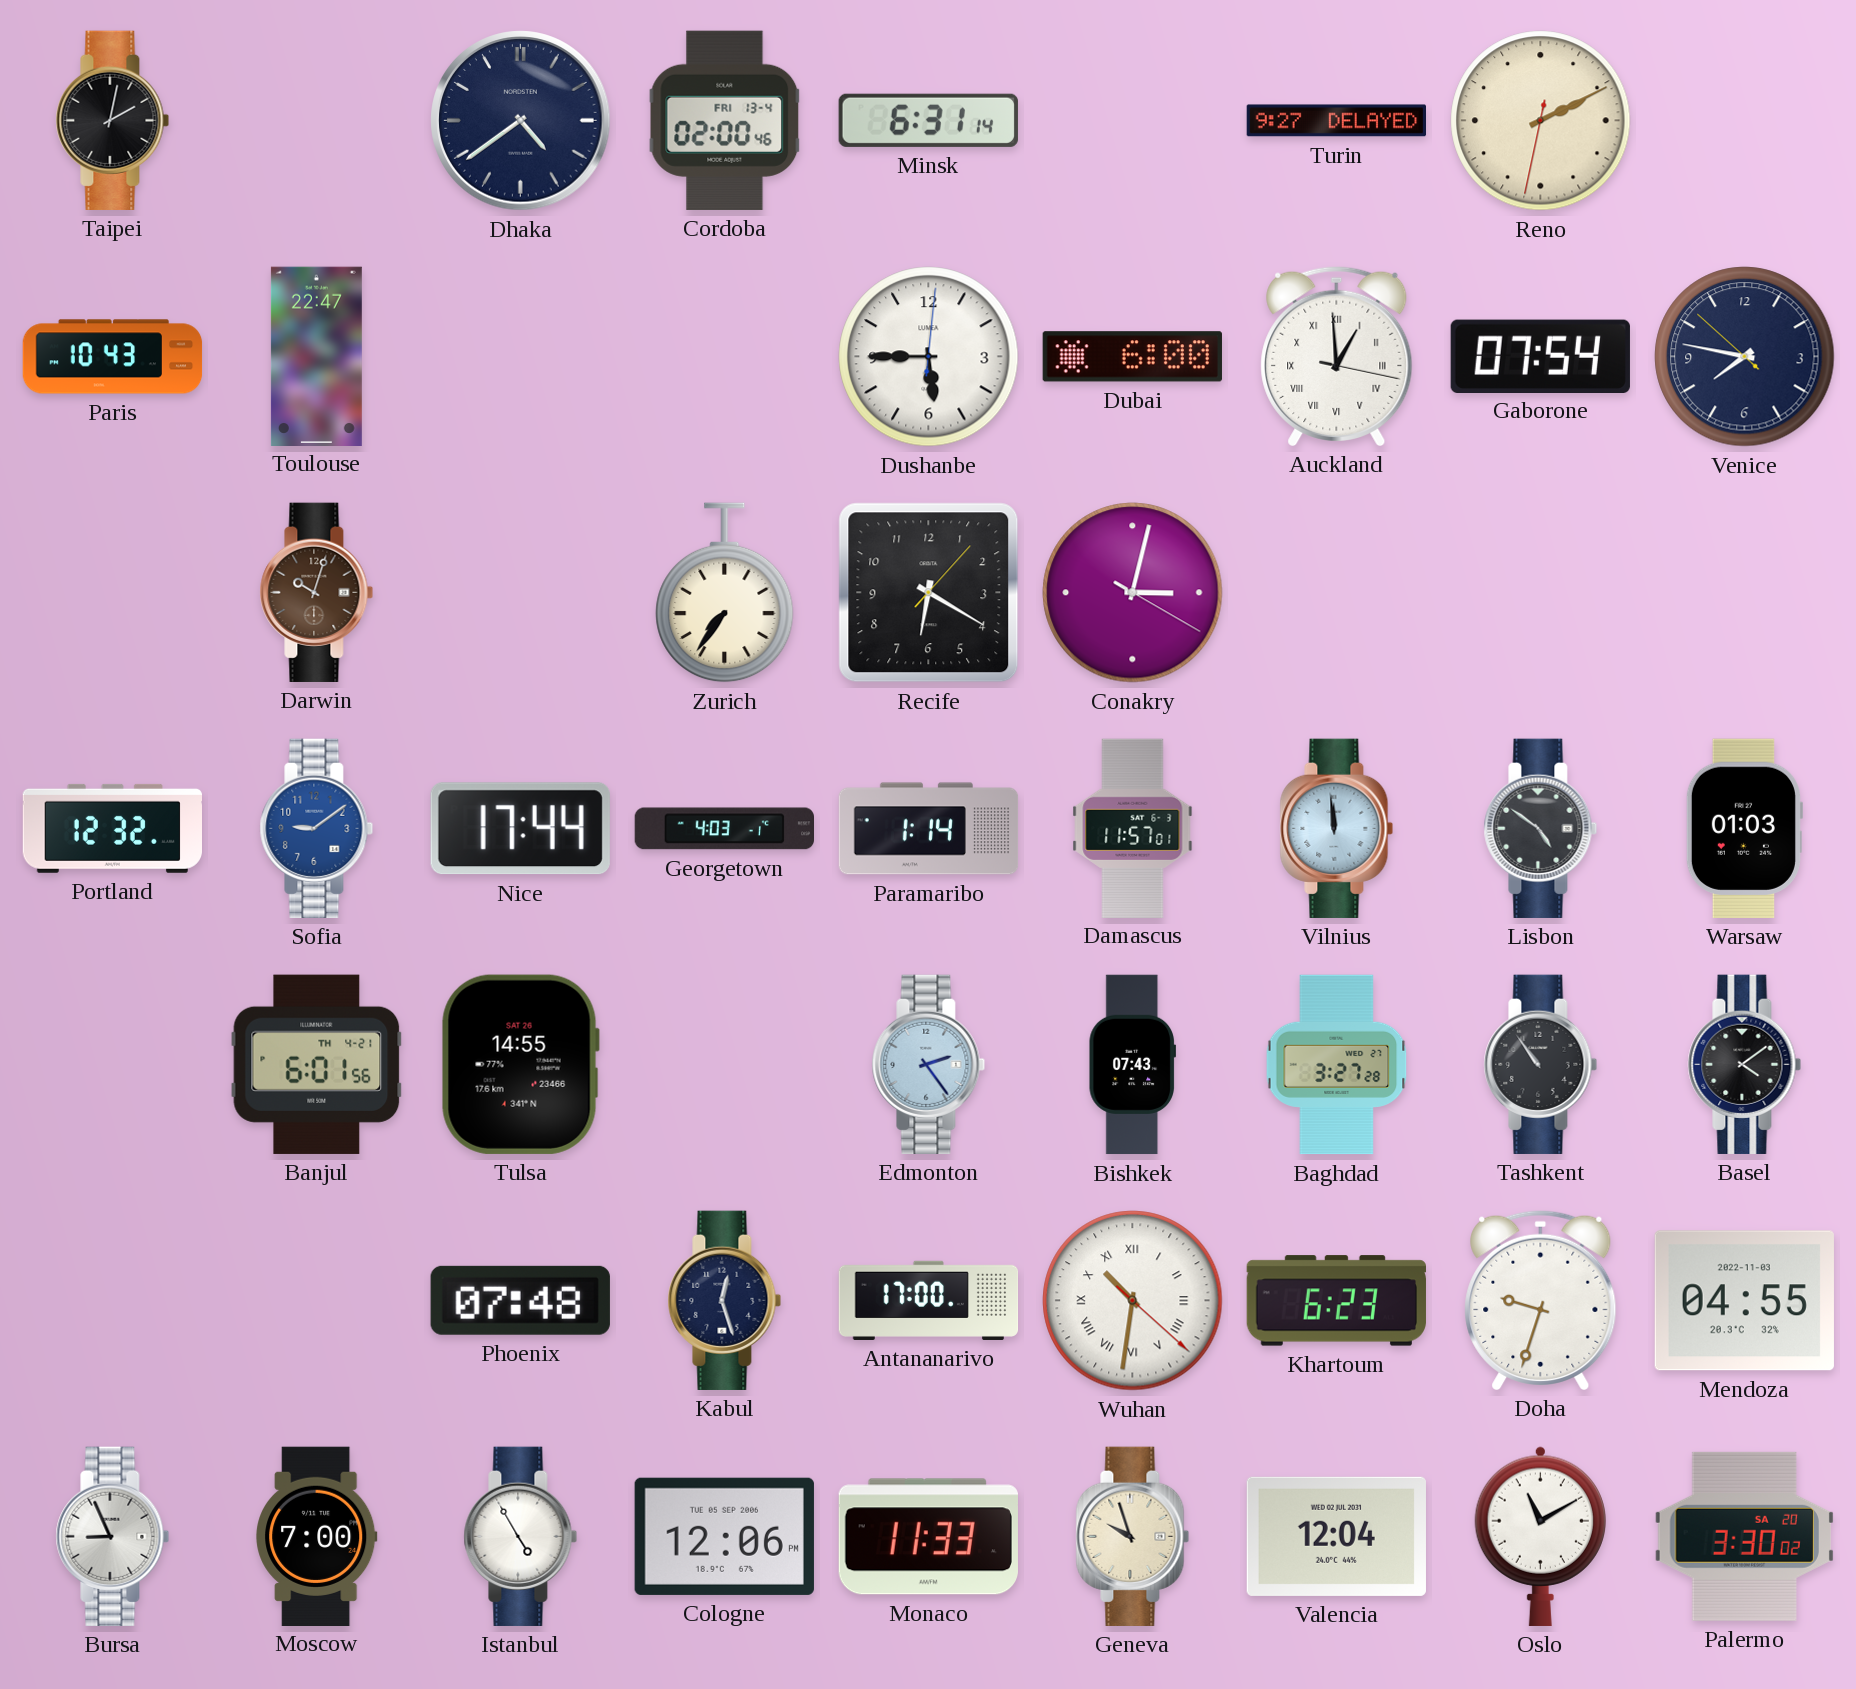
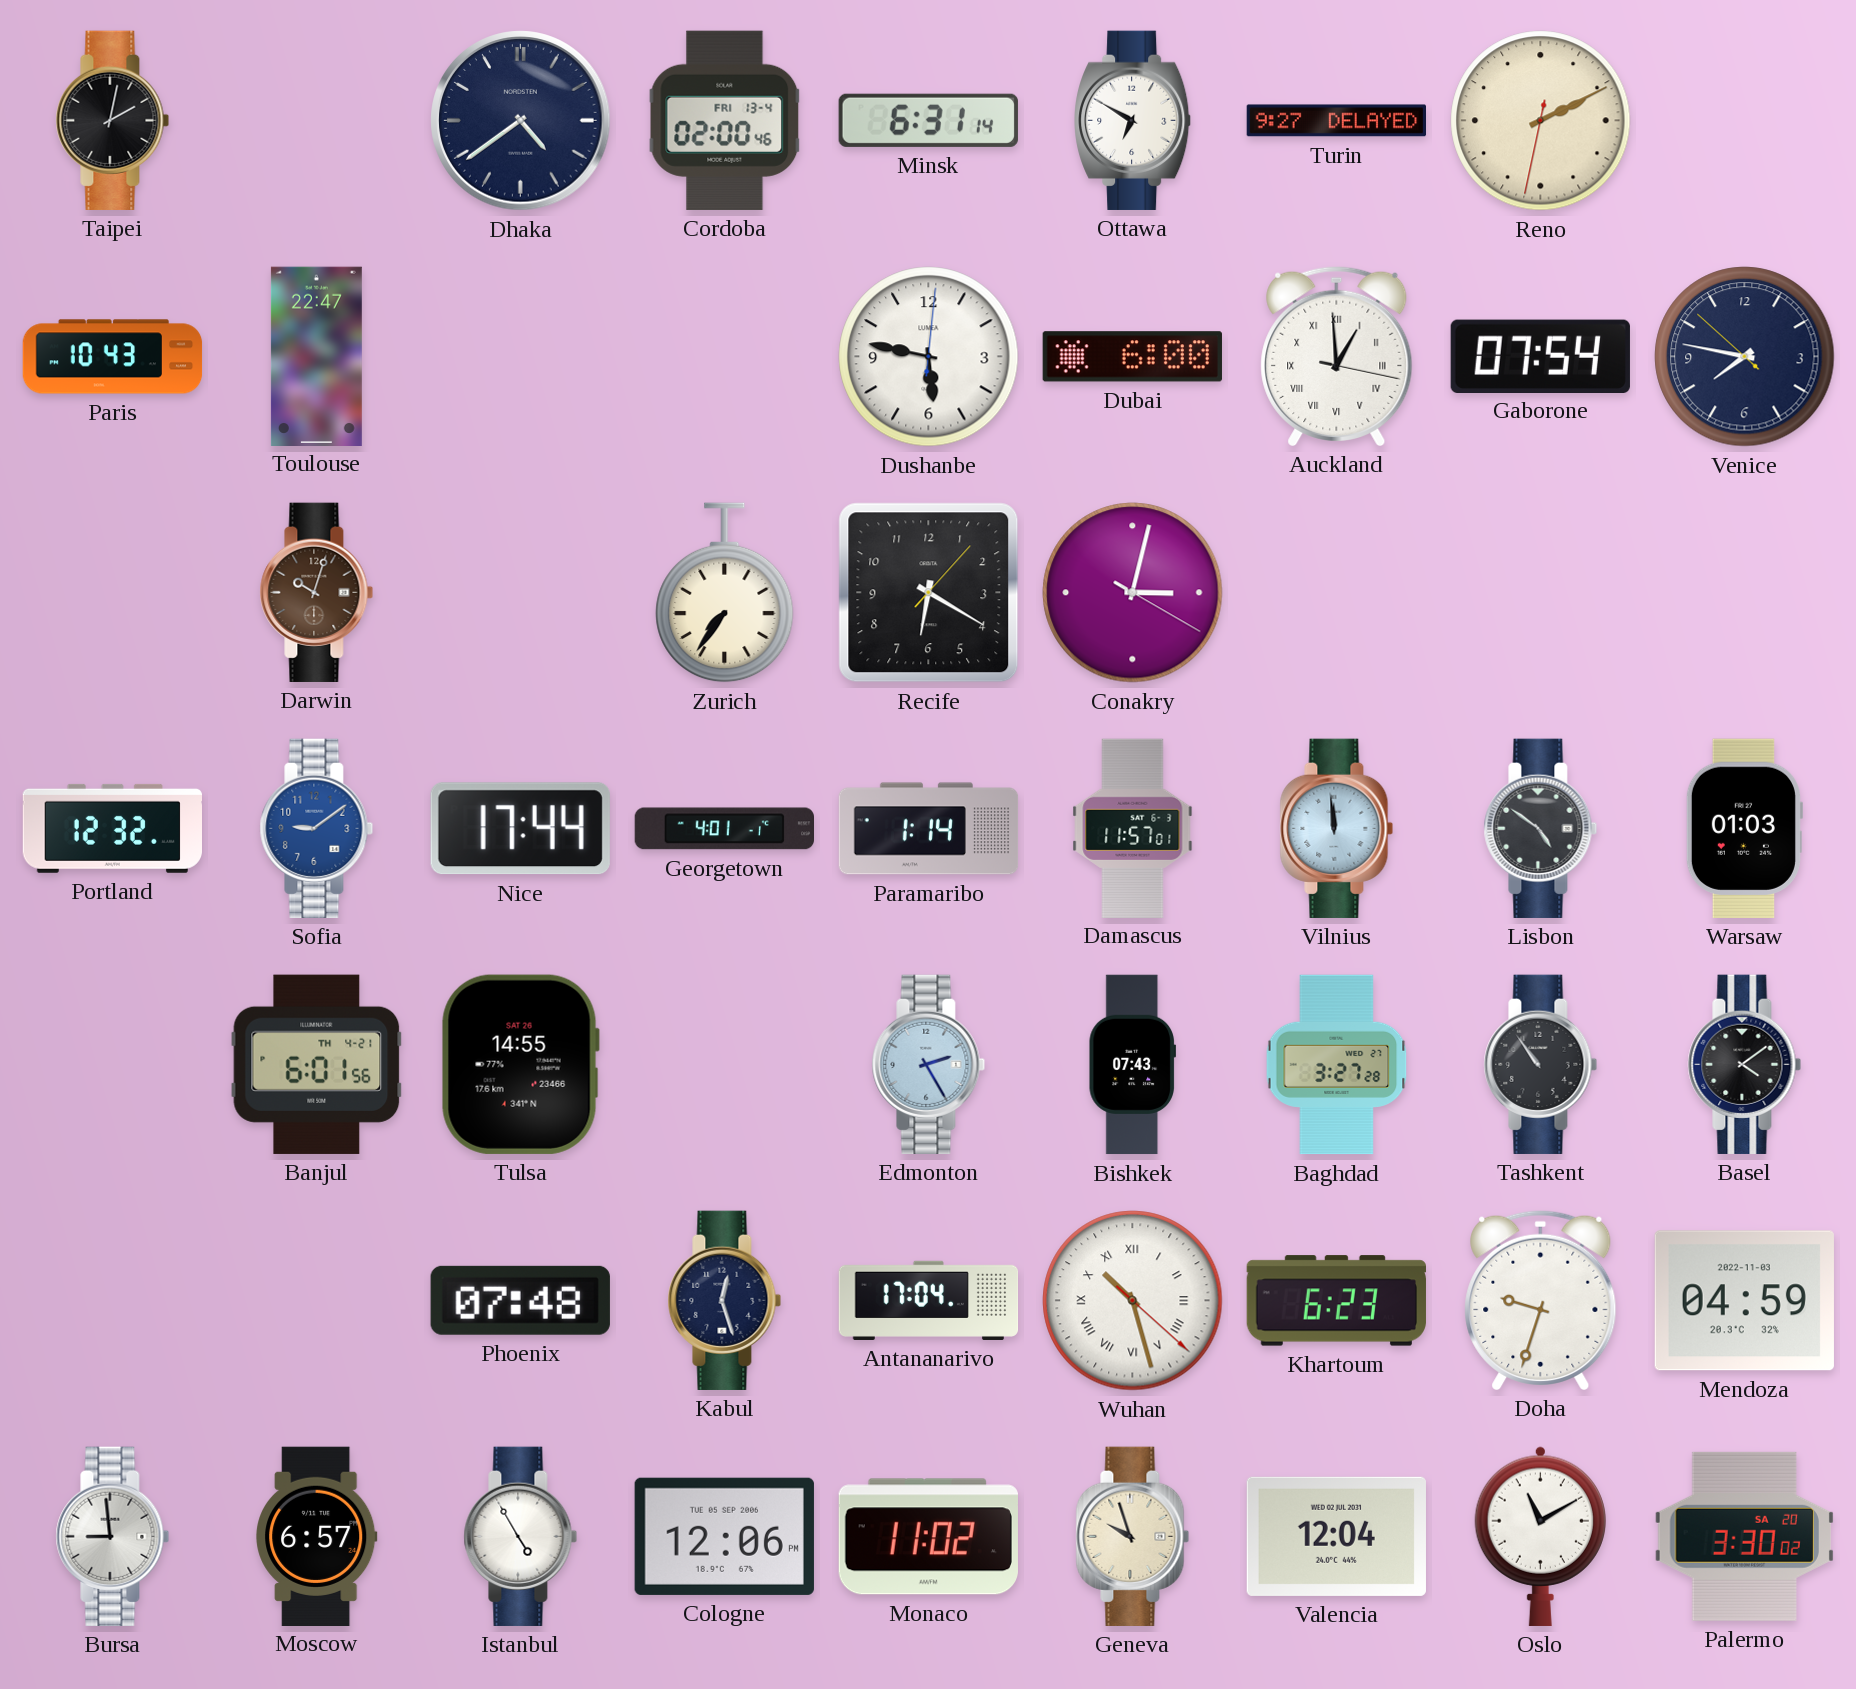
Ottawa: none -> 6:50 (1133, 120)
Dushanbe: 5:45 -> 5:47 (929, 357)
Georgetown: 4:03 -> 4:01 (724, 829)
Edmonton: 2:24 -> 2:25 (929, 1064)
Antananarivo: 17:00 -> 17:04 (929, 1300)
Wuhan: 10:31 -> 10:27 (1133, 1301)
Mendoza: 04:55 -> 04:59 (1744, 1301)
Bursa: 8:56 -> 8:59 (113, 1536)
Moscow: 7:00 -> 6:57 (317, 1536)
Monaco: 11:33 -> 11:02 (928, 1537)
